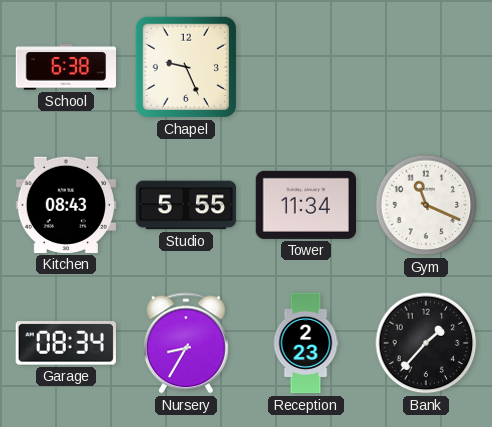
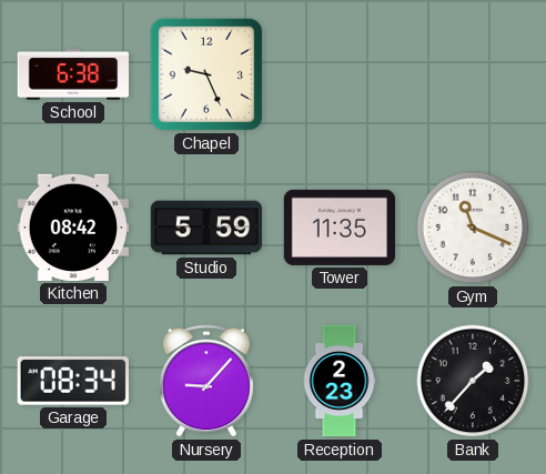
Kitchen: 08:43 -> 08:42 (72, 228)
Studio: 5:55 -> 5:59 (206, 228)
Tower: 11:34 -> 11:35 (338, 228)
Nursery: 8:35 -> 9:07 (206, 381)
